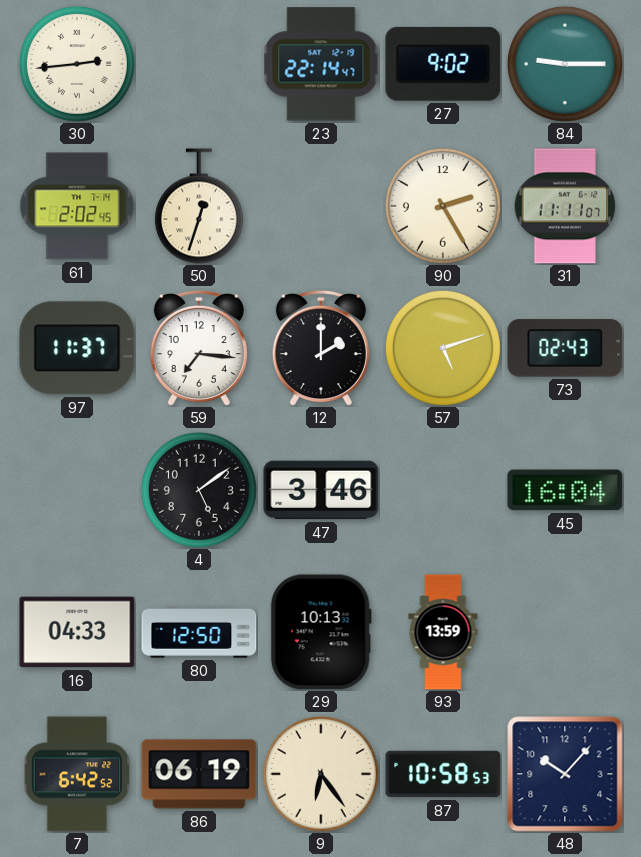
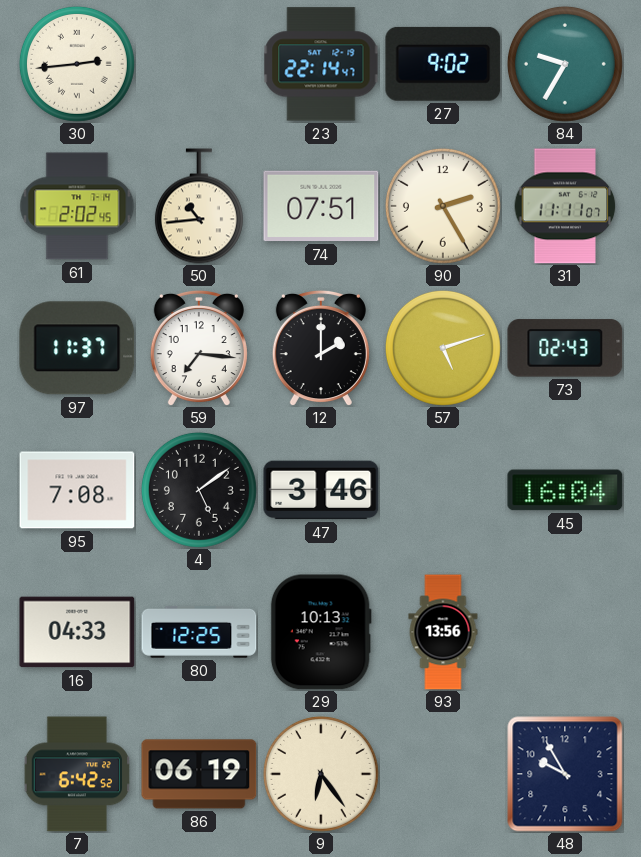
84: 9:15 -> 9:35 (565, 64)
50: 12:33 -> 10:44 (199, 206)
74: none -> 07:51 (321, 206)
95: none -> 7:08 (77, 490)
80: 12:50 -> 12:25 (199, 632)
93: 13:59 -> 13:56 (443, 632)
87: 10:58 -> none (443, 774)
48: 10:07 -> 9:55 (565, 774)
